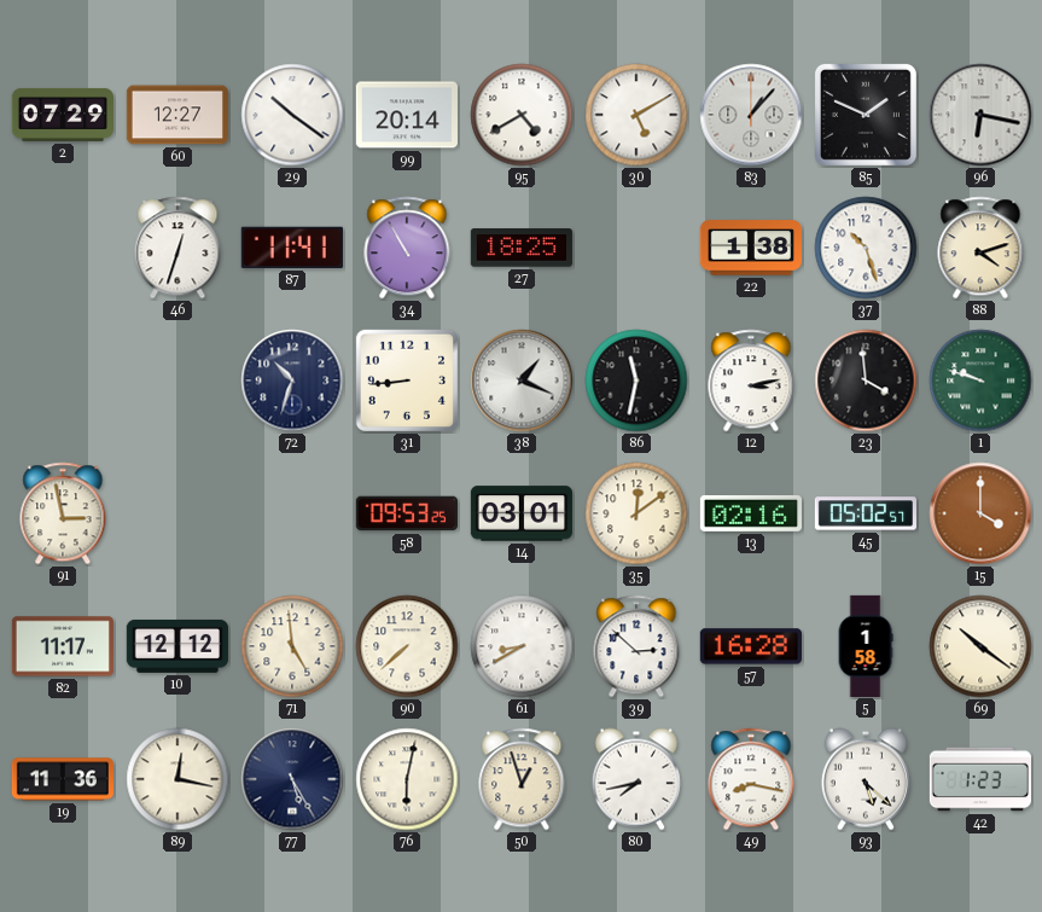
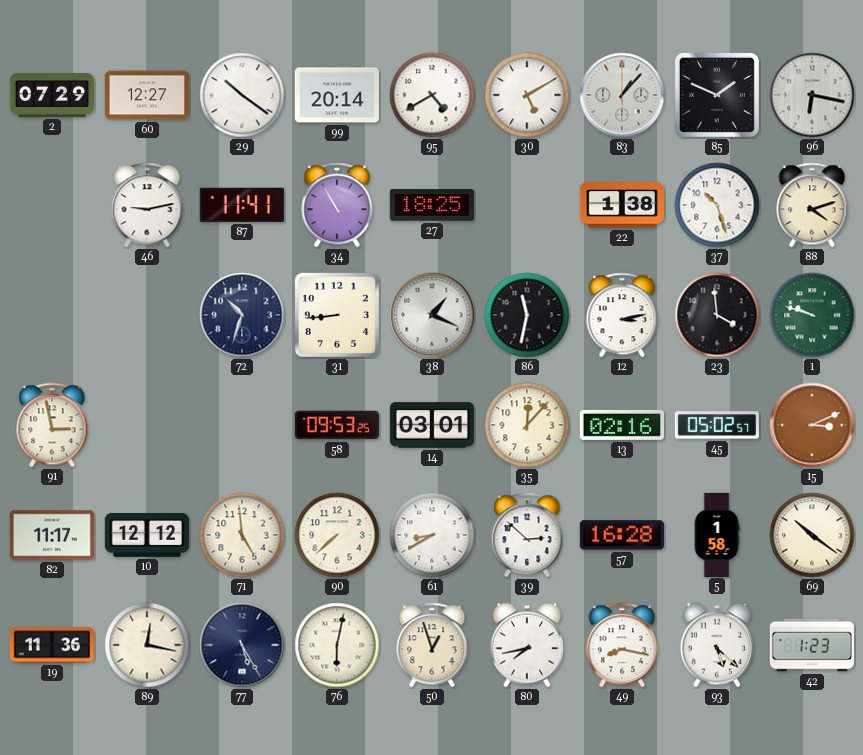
46: 12:33 -> 9:13 (147, 205)
35: 12:09 -> 12:07 (527, 425)
15: 4:00 -> 3:11 (812, 425)
